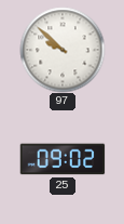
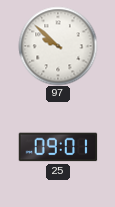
25: 09:02 -> 09:01 (58, 147)
